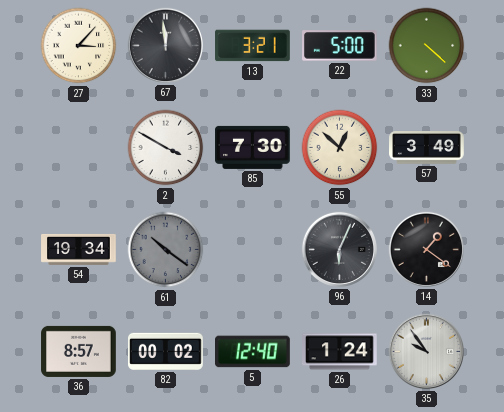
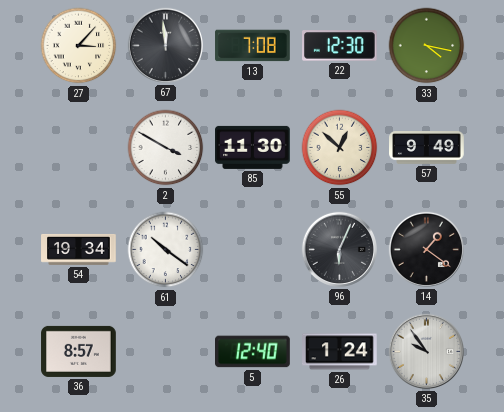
13: 3:21 -> 7:08 (253, 46)
22: 5:00 -> 12:30 (340, 46)
33: 4:22 -> 4:17 (427, 46)
85: 7:30 -> 11:30 (253, 147)
57: 3:49 -> 9:49 (427, 148)
61 dial: grey -> white (166, 250)
82: 00:02 -> none (166, 351)
